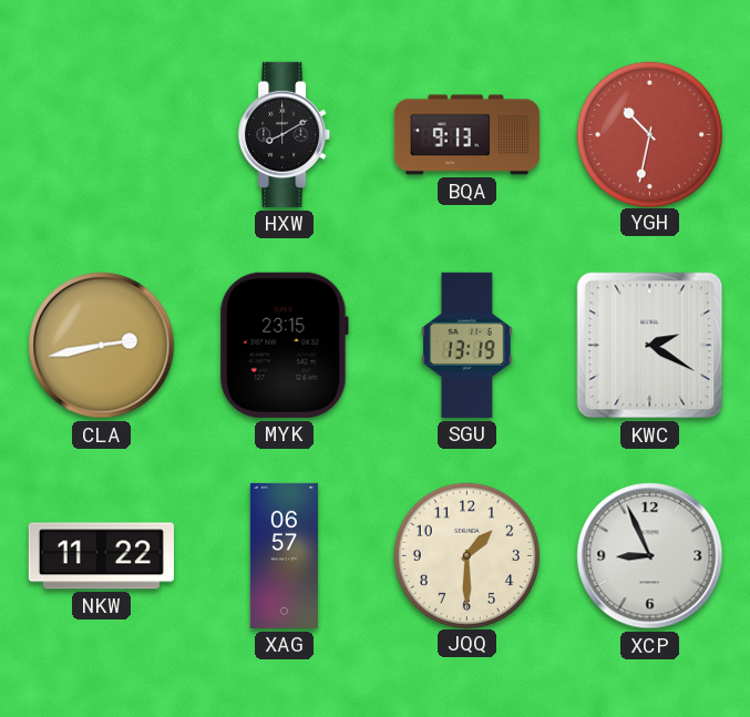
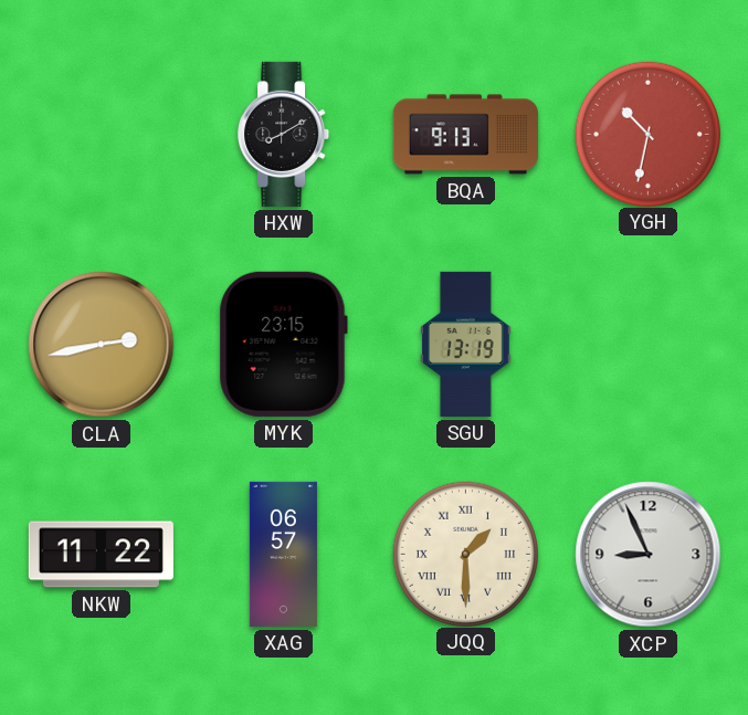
KWC: 2:20 -> none (650, 346)
JQQ numerals: Arabic -> Roman (465, 554)
